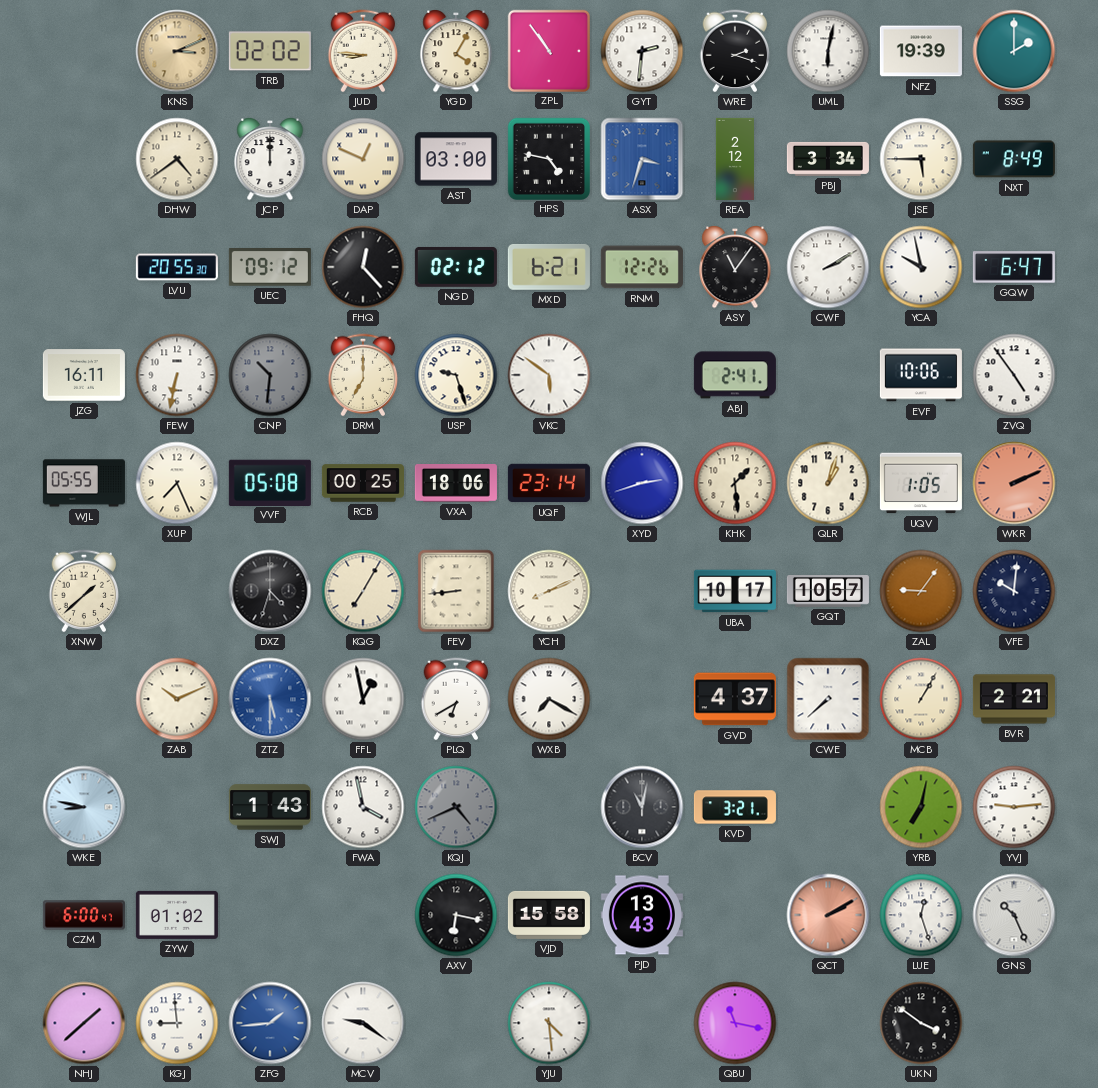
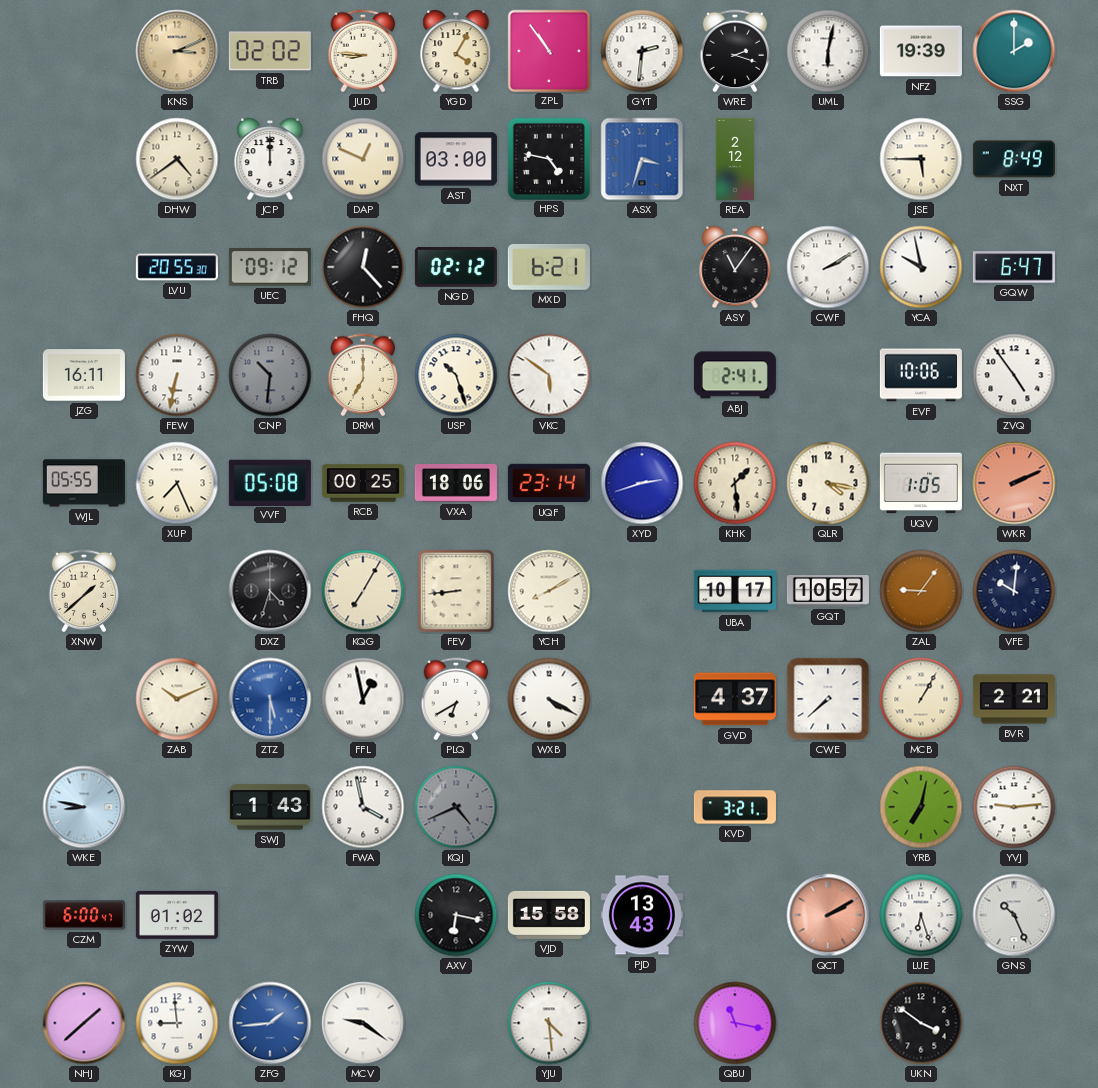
PBJ: 3:34 -> none (828, 159)
RNM: 12:26 -> none (642, 267)
USP: 9:27 -> 10:27 (456, 375)
QLR: 1:03 -> 4:17 (828, 483)
YCH: 8:11 -> 8:10 (549, 591)
WXB: 7:20 -> 4:20 (549, 699)
BCV: 11:02 -> none (642, 807)
LUE: 12:27 -> 6:27 (921, 915)
